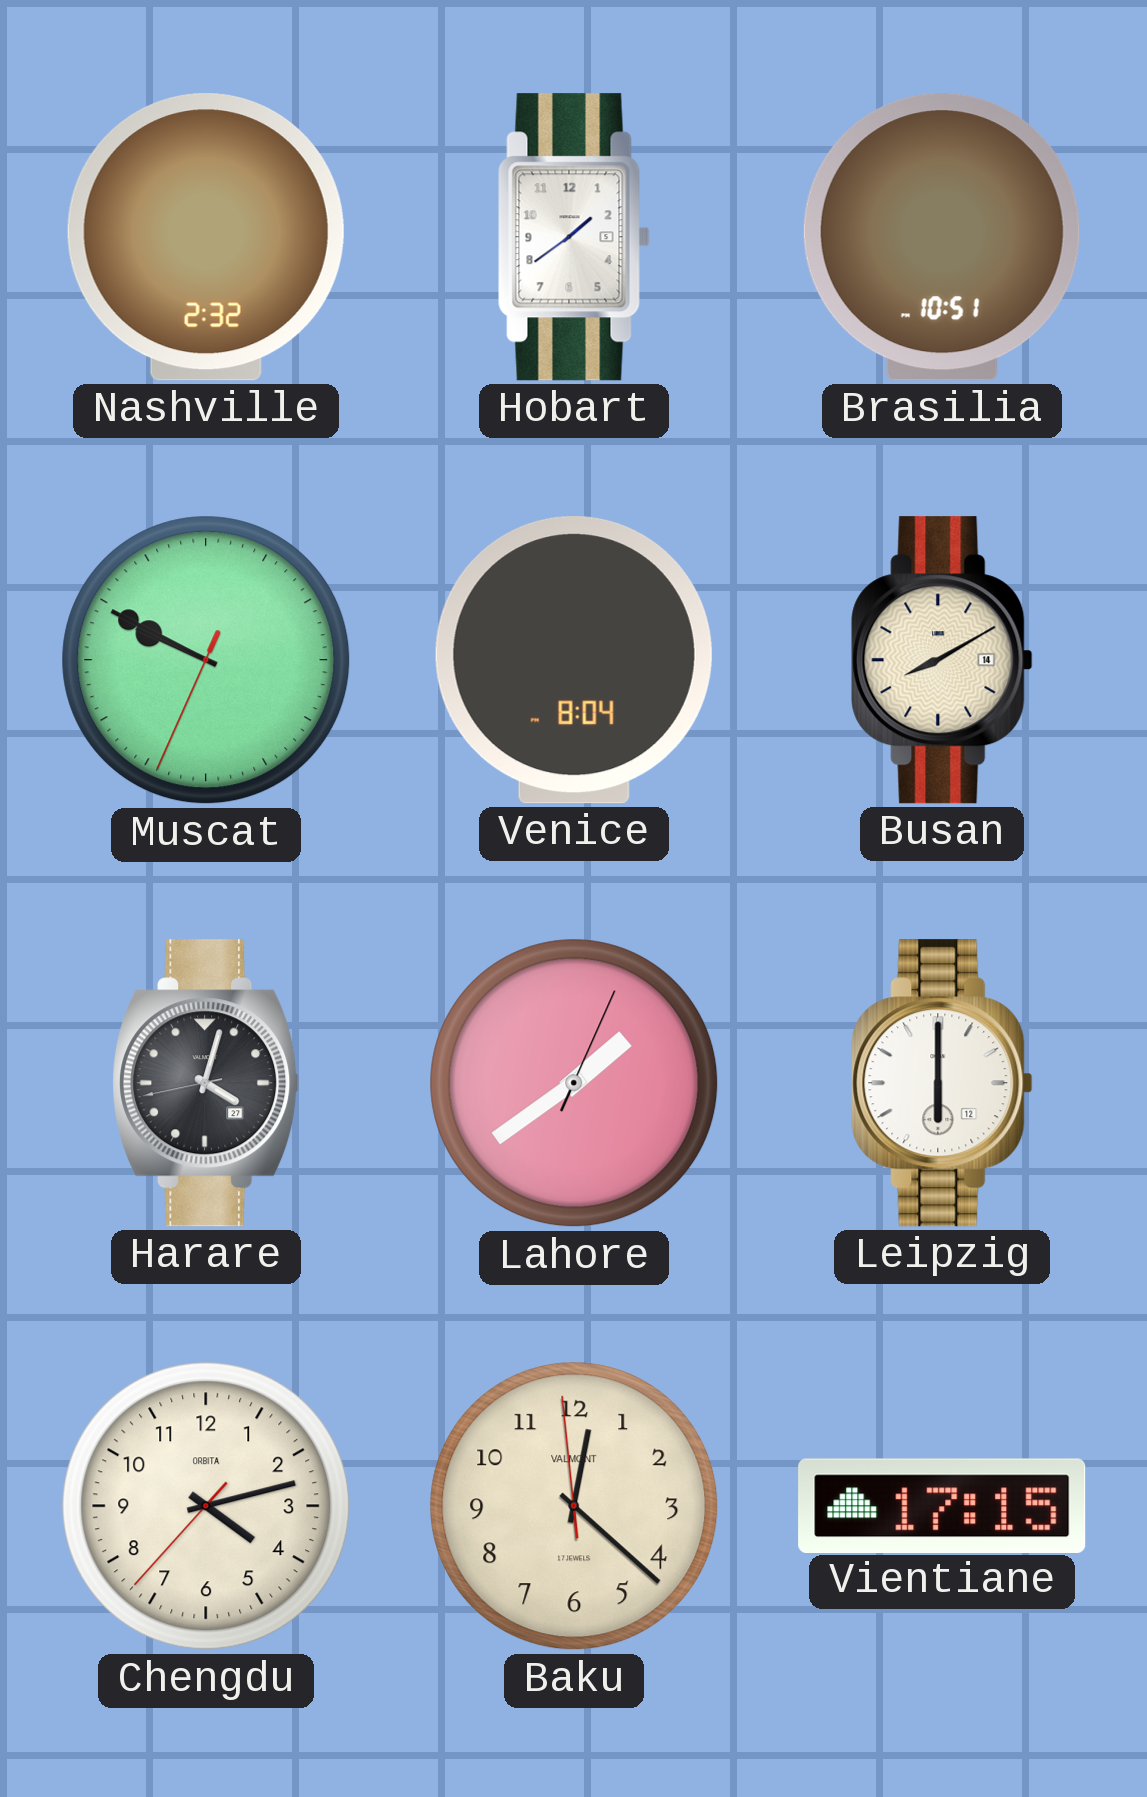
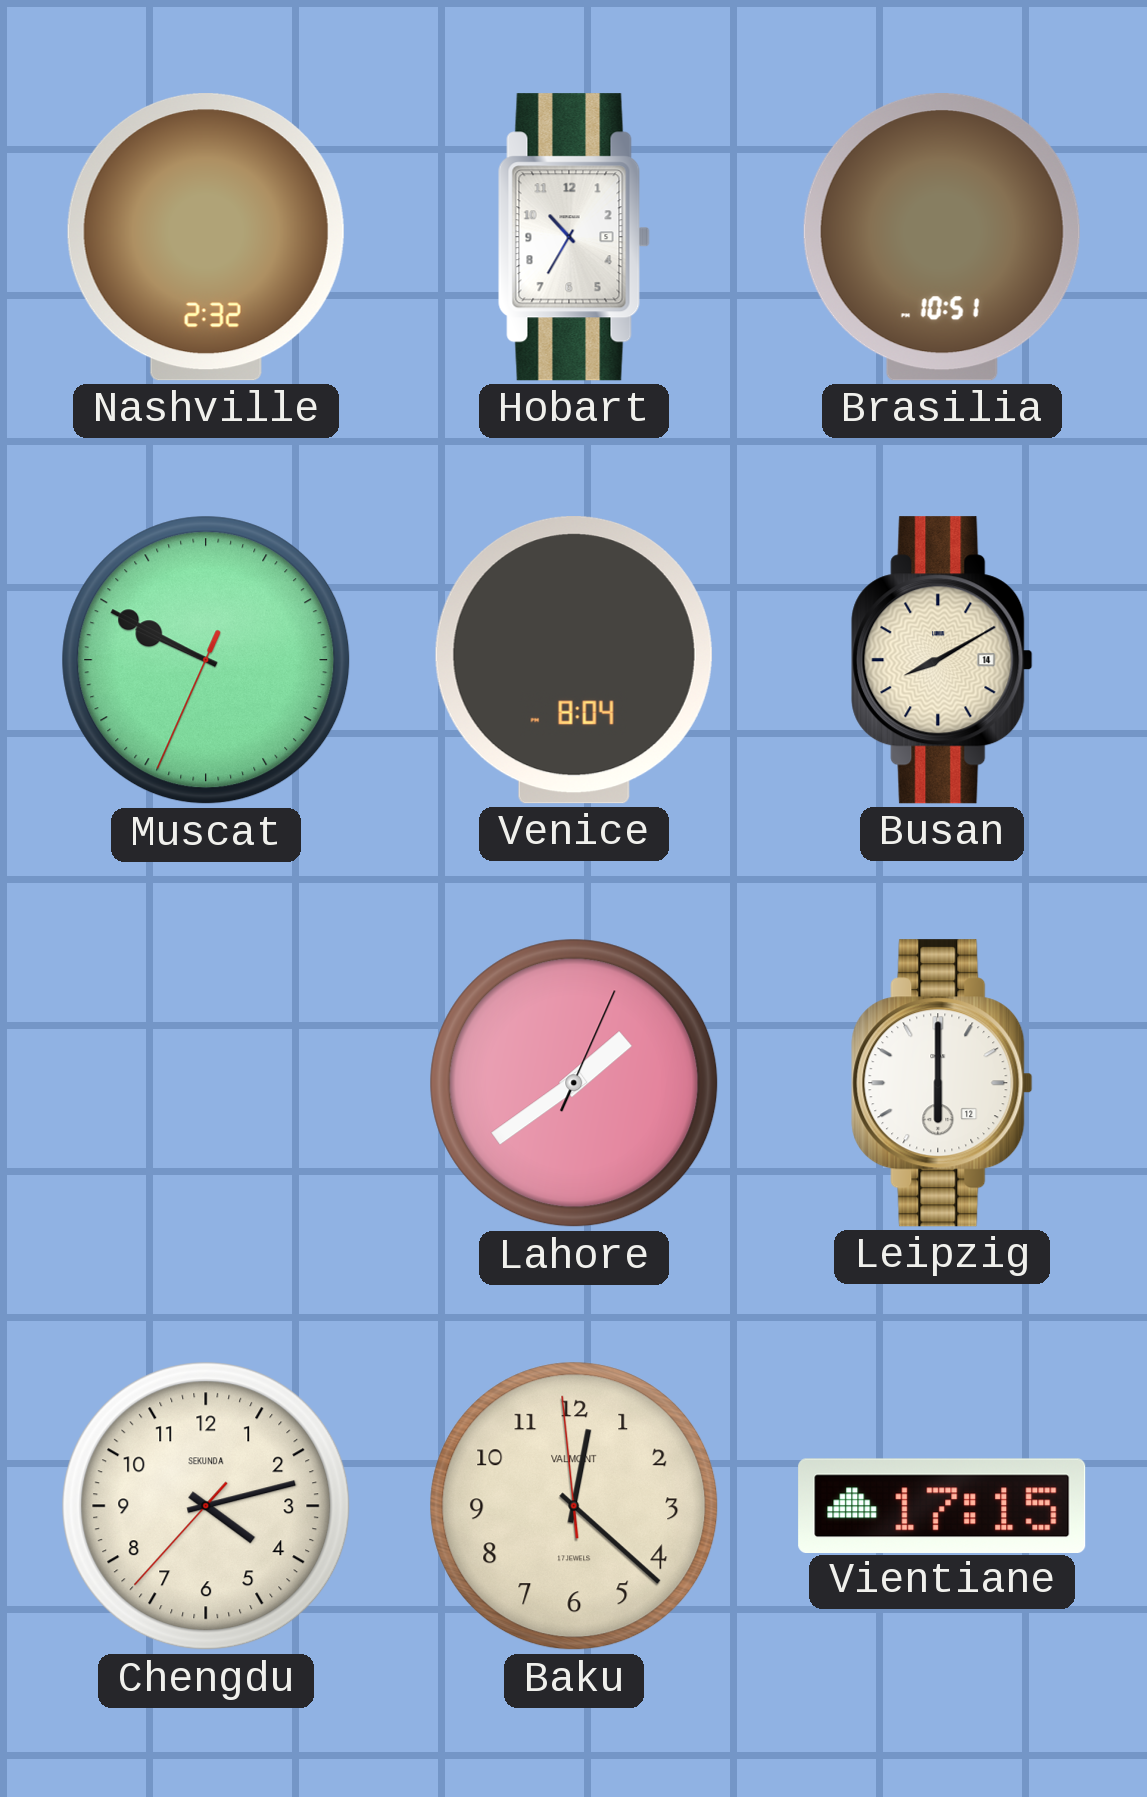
Hobart: 1:39 -> 10:35 (574, 237)
Harare: 4:02 -> none (206, 1083)
Chengdu brand: ORBITA -> SEKUNDA (206, 1506)
